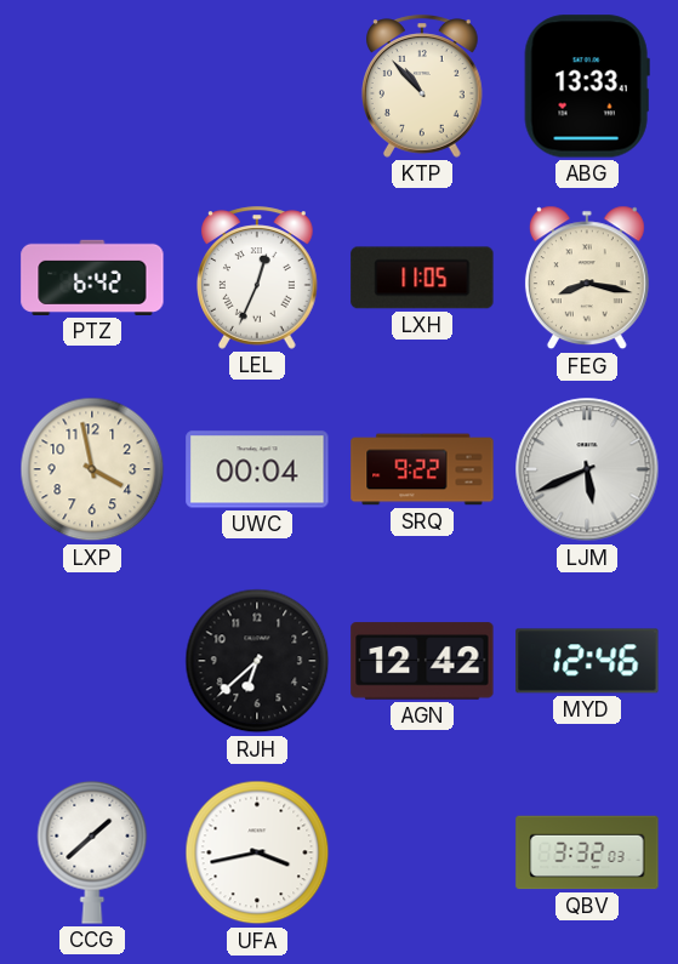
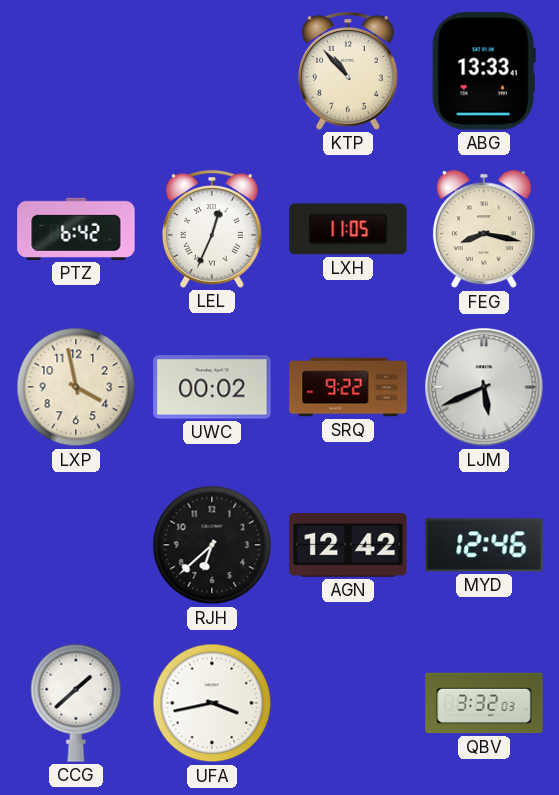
UWC: 00:04 -> 00:02 (212, 387)
